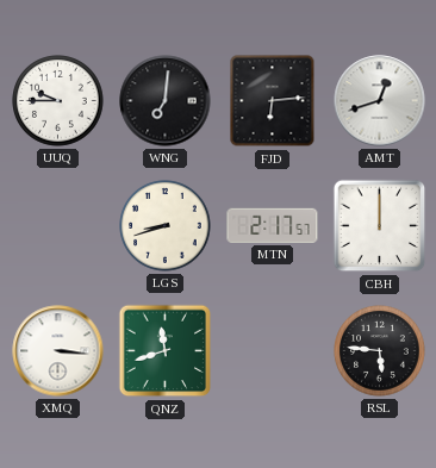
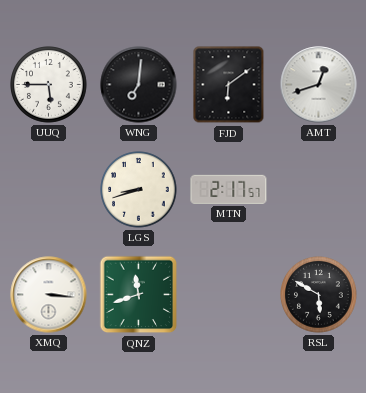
UUQ: 9:45 -> 5:45 (49, 85)
FJD: 6:14 -> 6:09 (229, 85)
CBH: 12:00 -> none (380, 226)
RSL: 5:46 -> 5:50 (319, 295)
